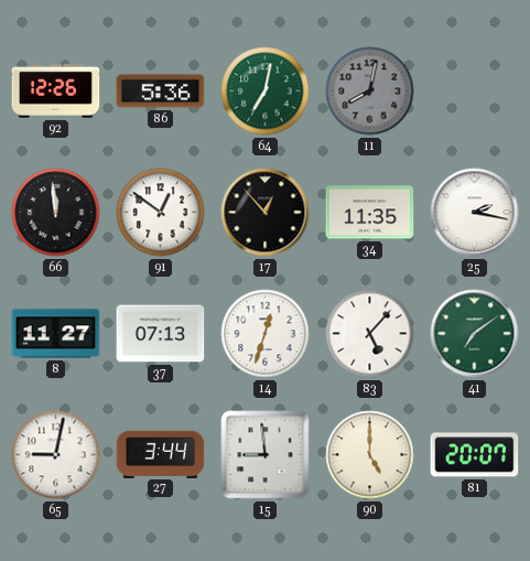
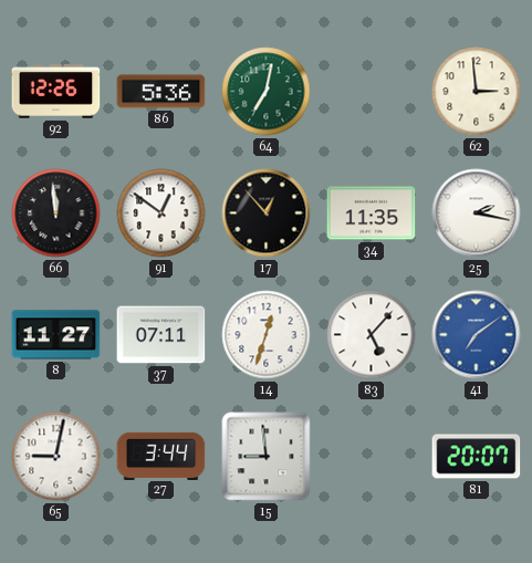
11: 8:02 -> none (370, 91)
62: none -> 2:59 (477, 92)
37: 07:13 -> 07:11 (161, 335)
41 dial: green -> blue (477, 335)
90: 5:00 -> none (370, 455)
